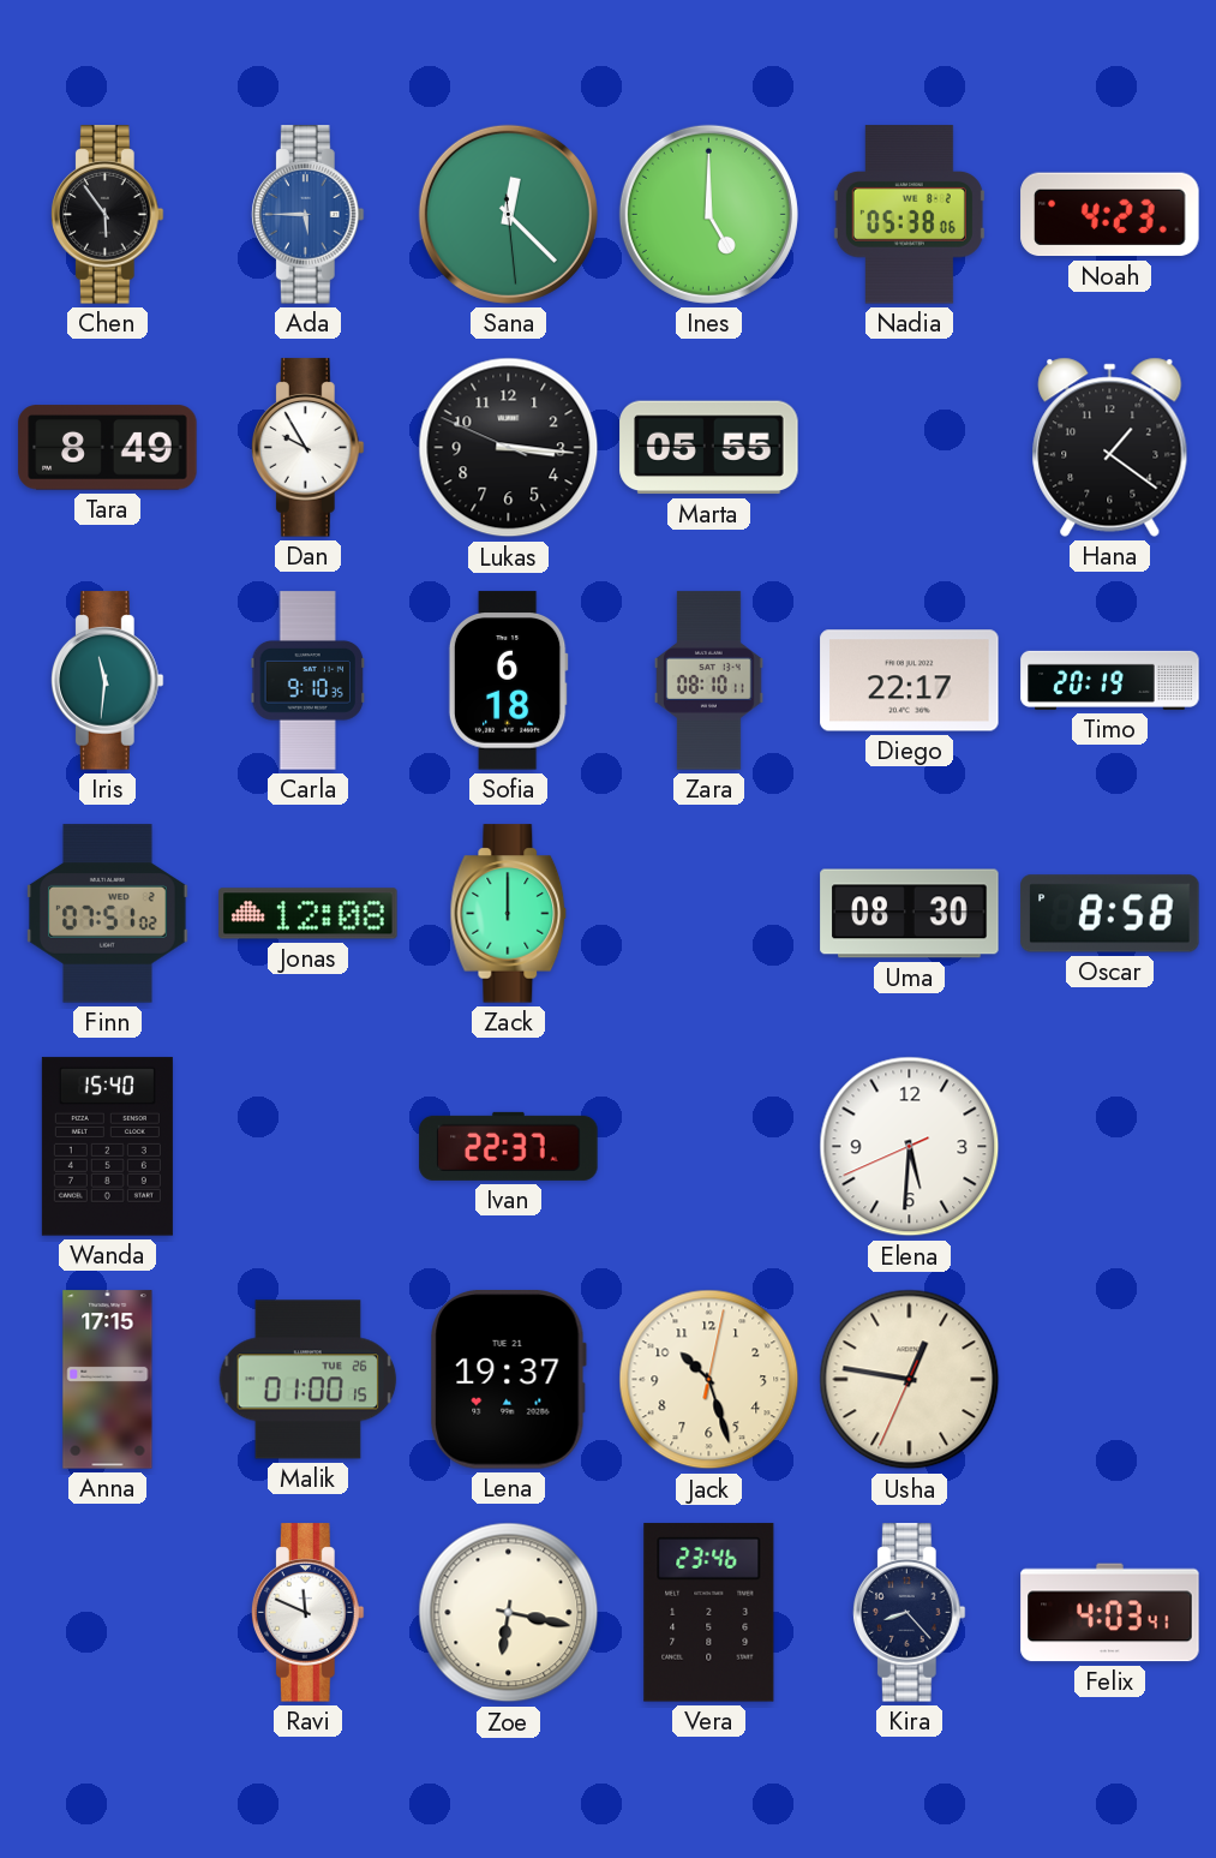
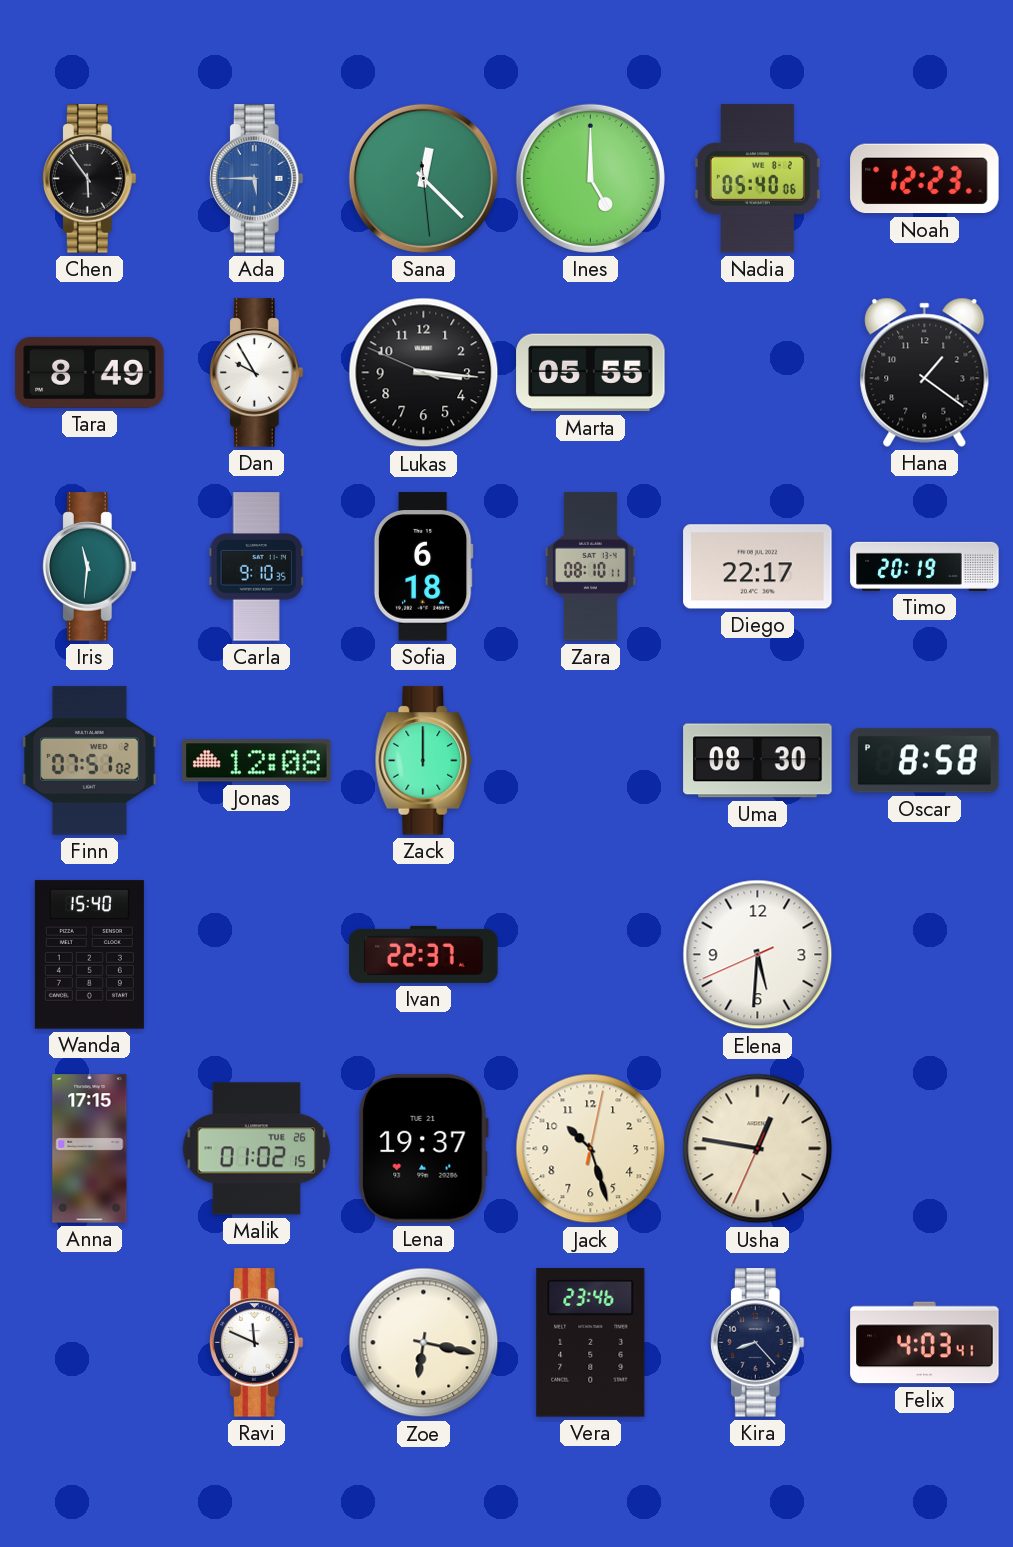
Nadia: 05:38 -> 05:40 (757, 179)
Noah: 4:23 -> 12:23 (925, 179)
Malik: 01:00 -> 01:02 (257, 1149)
